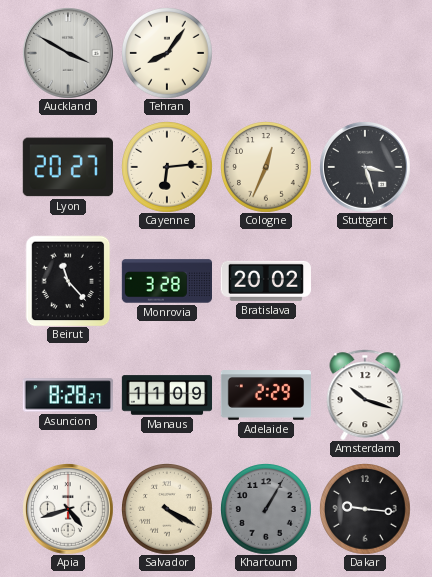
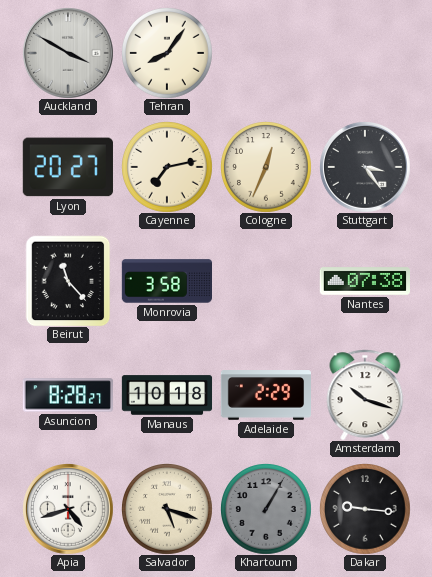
Cayenne: 6:14 -> 7:13 (167, 167)
Stuttgart: 3:27 -> 3:24 (365, 167)
Monrovia: 3:28 -> 3:58 (166, 281)
Bratislava: 20:02 -> none (266, 281)
Nantes: none -> 07:38 (364, 281)
Manaus: 11:09 -> 10:18 (167, 395)
Salvador: 4:20 -> 5:18 (167, 509)
